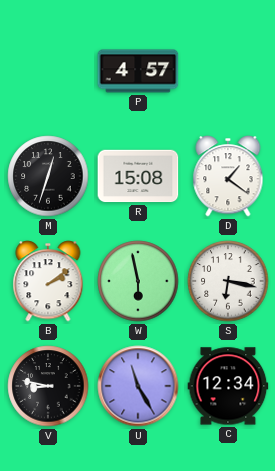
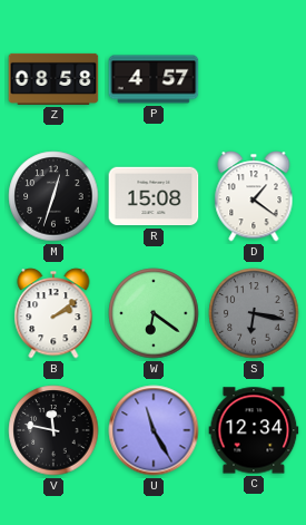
Z: none -> 08:58 (53, 79)
W: 5:58 -> 6:21 (154, 313)
S dial: white -> grey (254, 313)
V: 8:47 -> 11:47 (53, 430)
